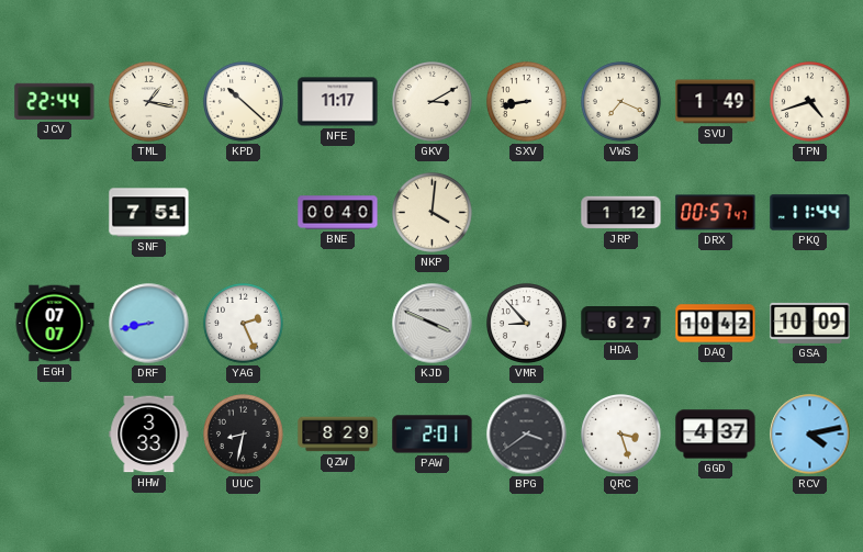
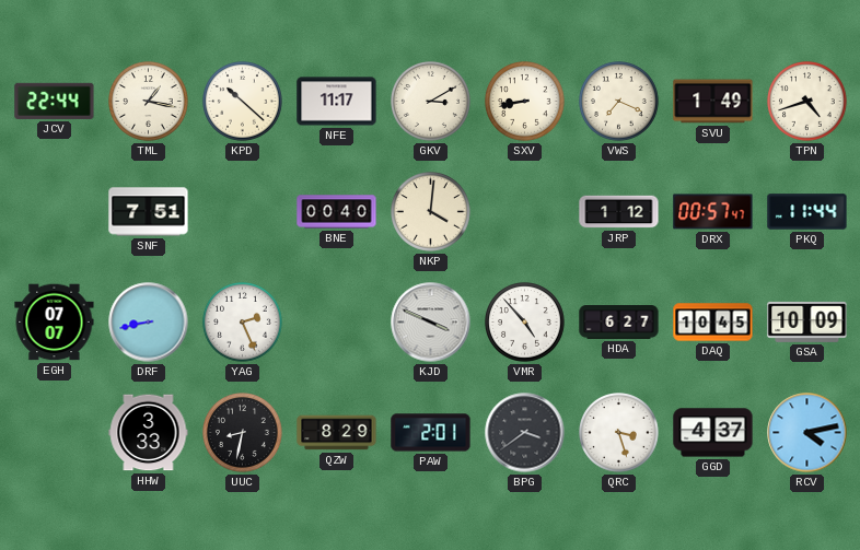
VMR: 8:53 -> 4:53 (525, 323)
DAQ: 10:42 -> 10:45 (713, 323)
